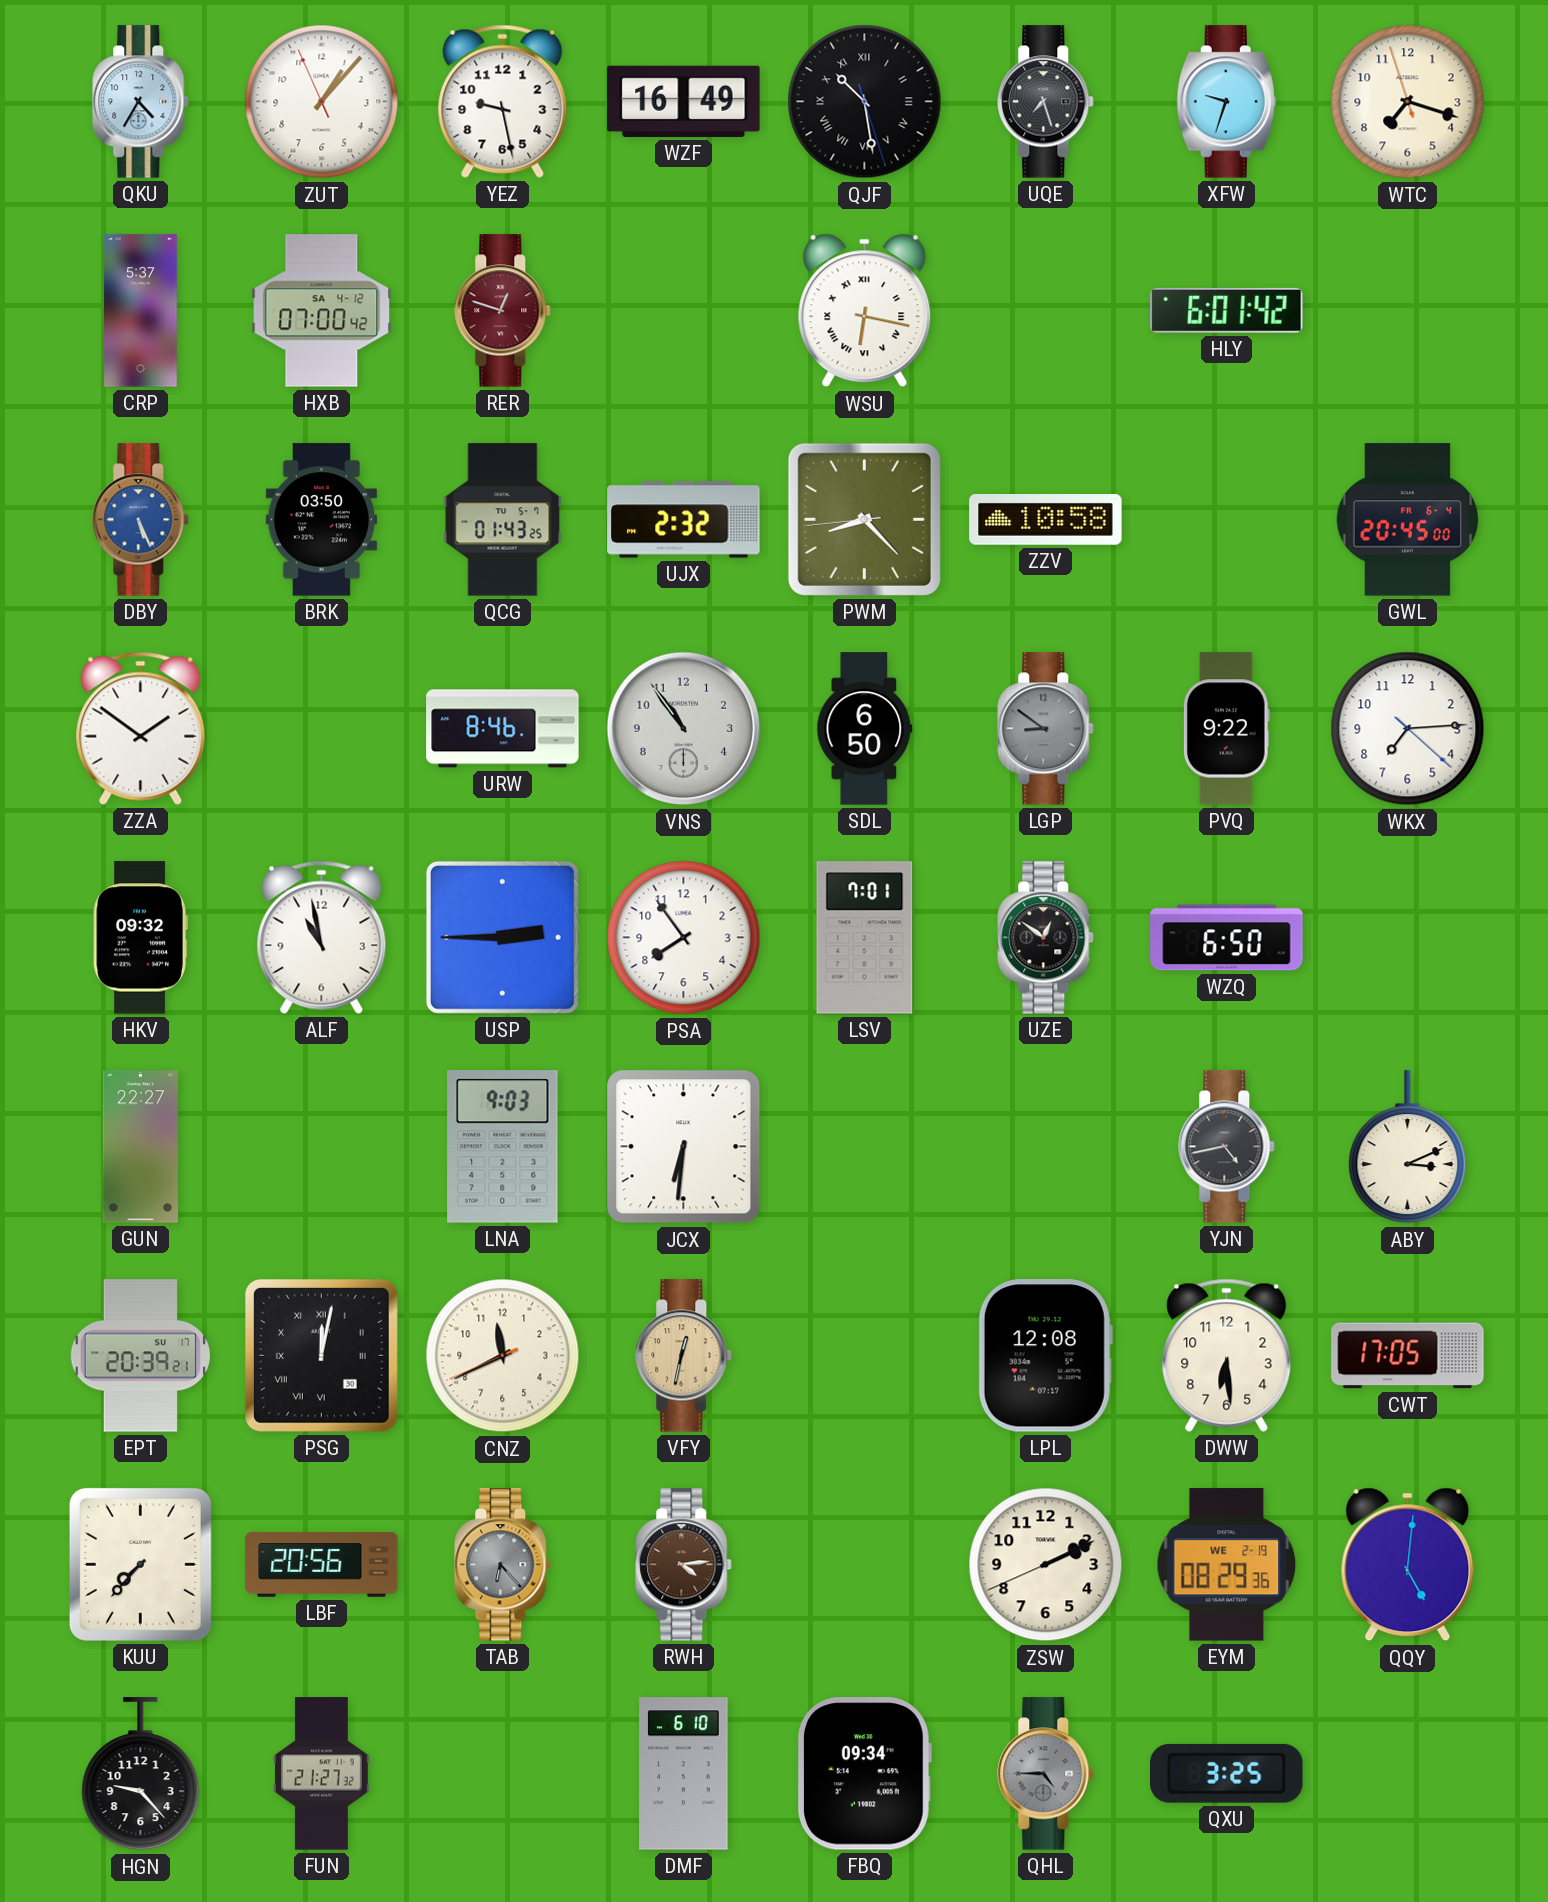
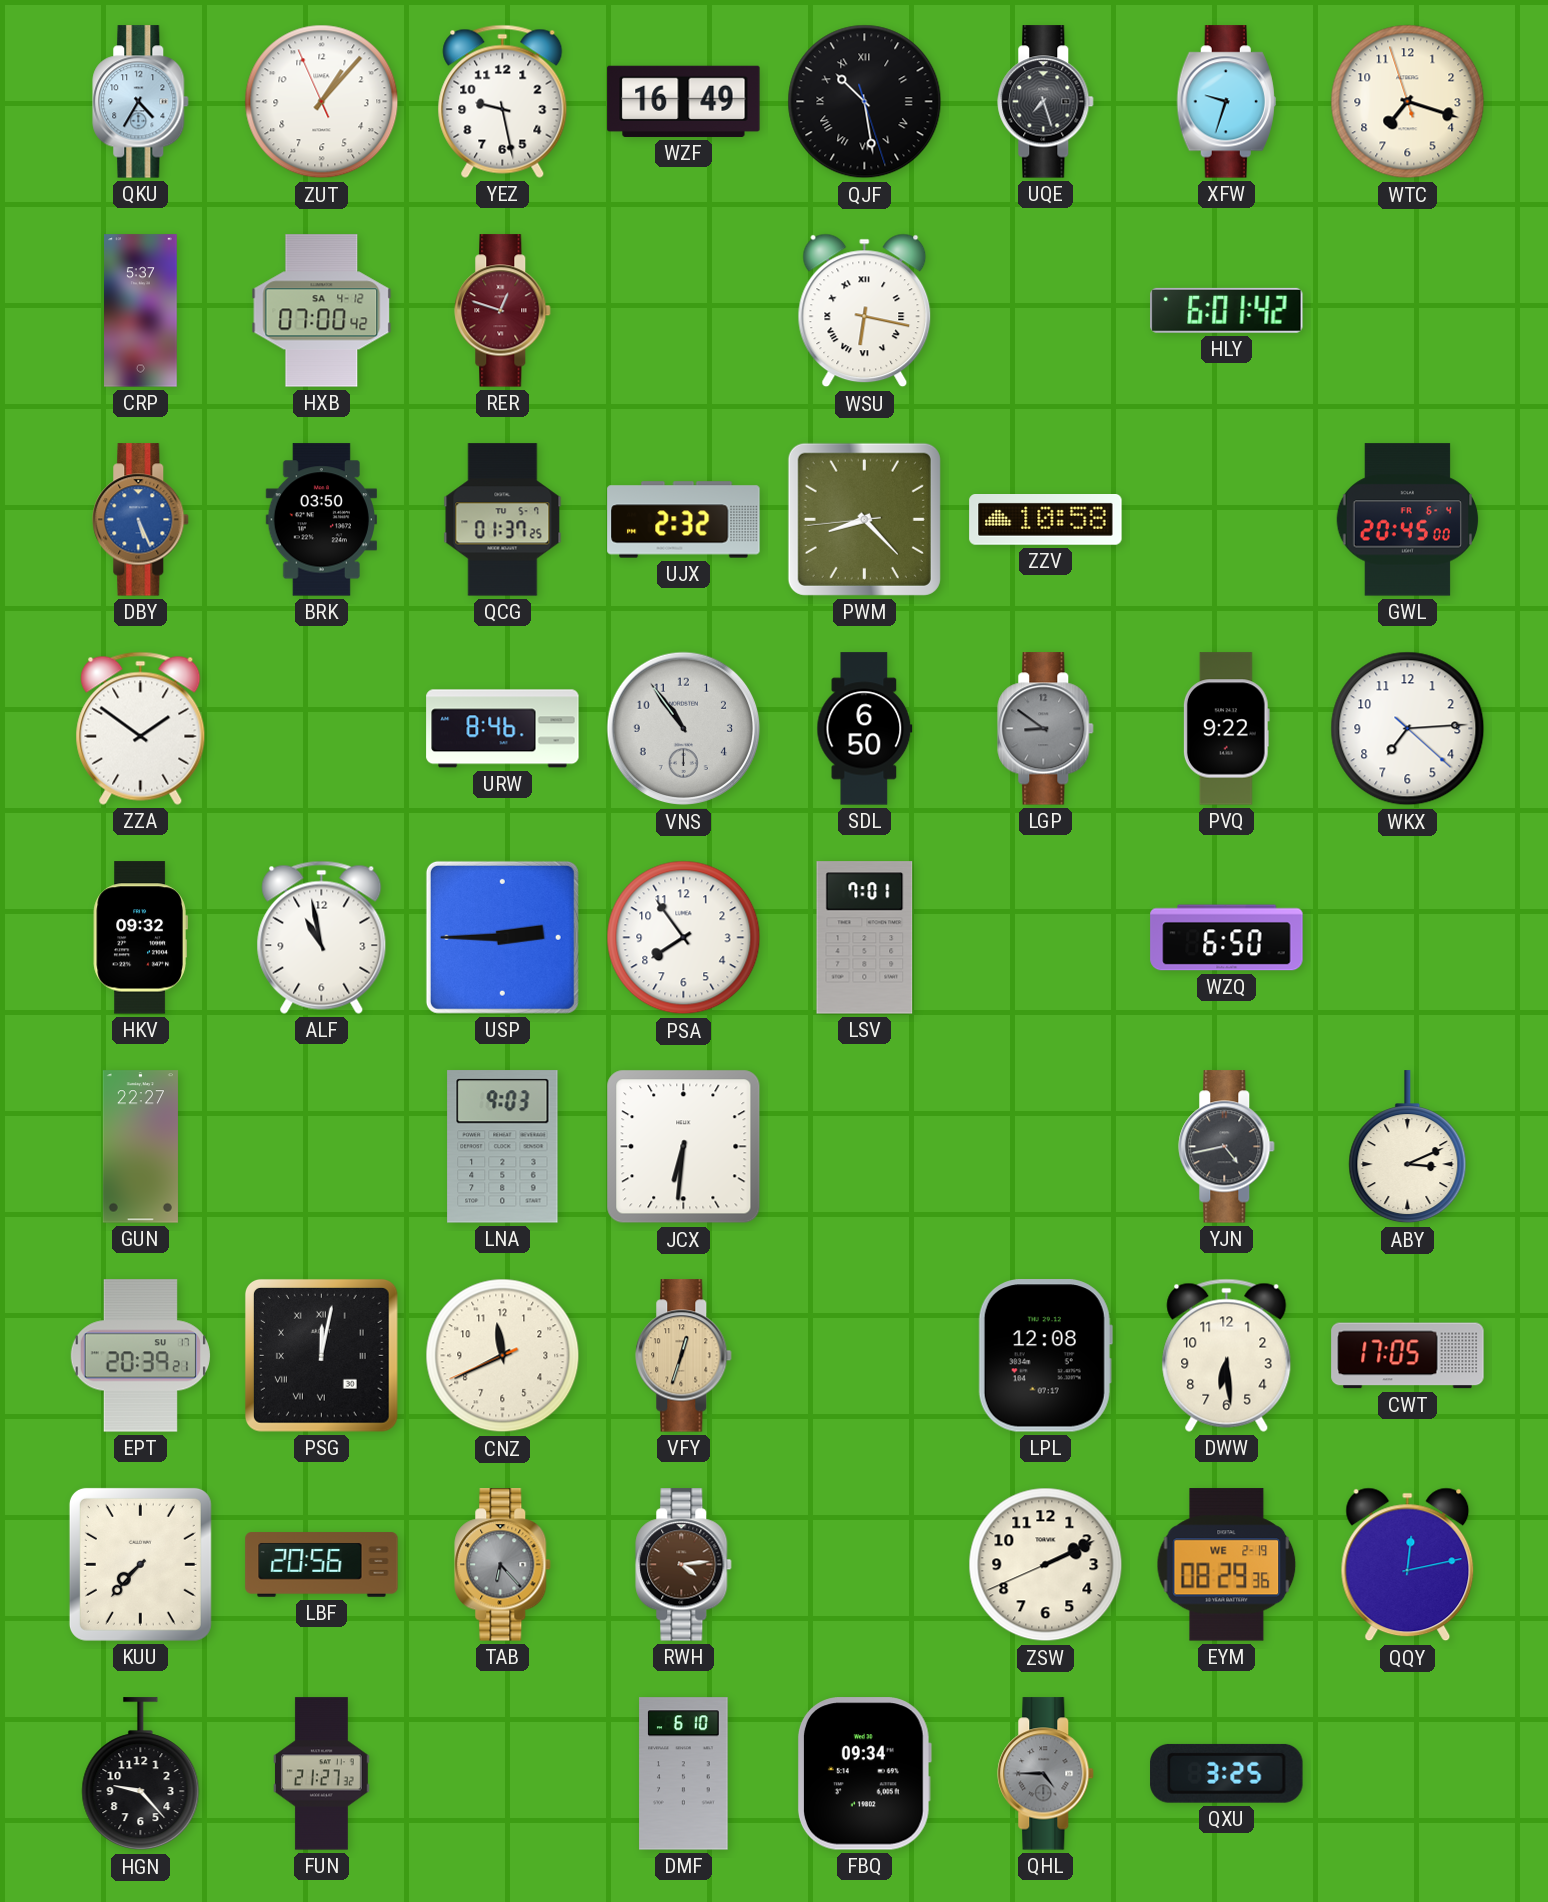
QCG: 01:43 -> 01:37 (503, 520)
UZE: 12:51 -> none (1046, 938)
VFY: 12:32 -> 12:33 (684, 1356)
QQY: 5:01 -> 12:13 (1408, 1565)
